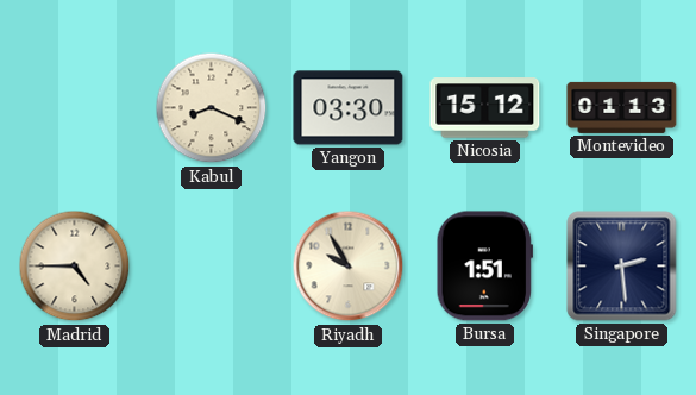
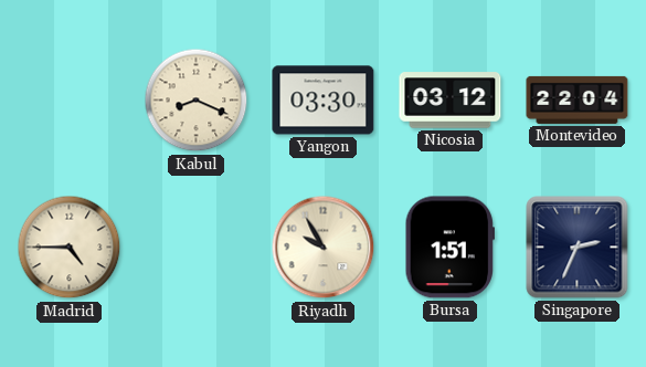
Nicosia: 15:12 -> 03:12 (451, 101)
Montevideo: 01:13 -> 22:04 (578, 99)
Singapore: 2:29 -> 2:34 (578, 248)
